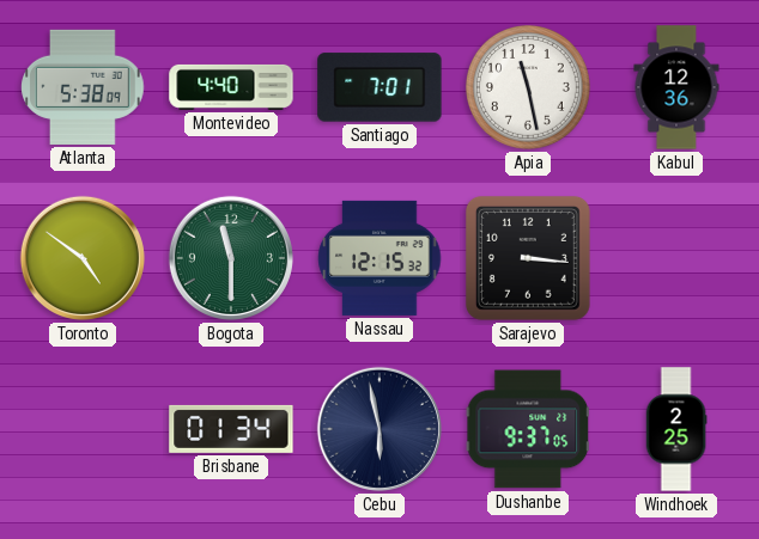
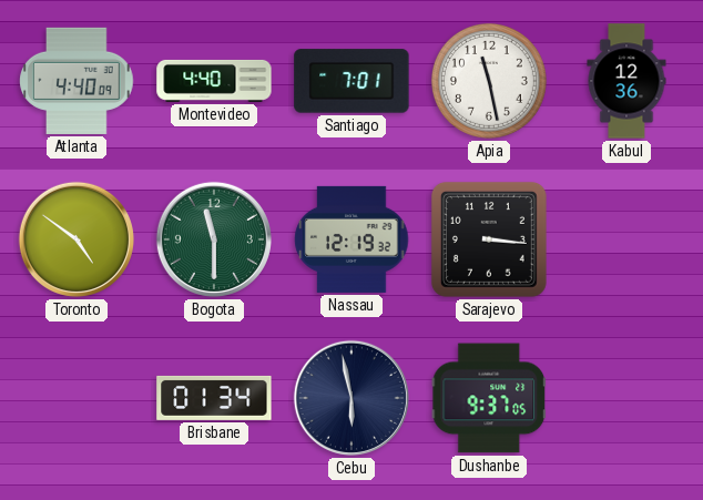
Atlanta: 5:38 -> 4:40 (77, 81)
Nassau: 12:15 -> 12:19 (351, 239)
Windhoek: 2:25 -> none (676, 429)
